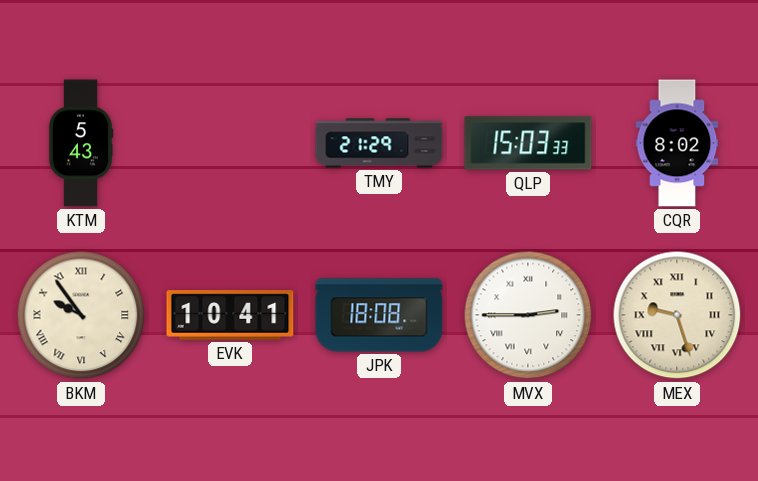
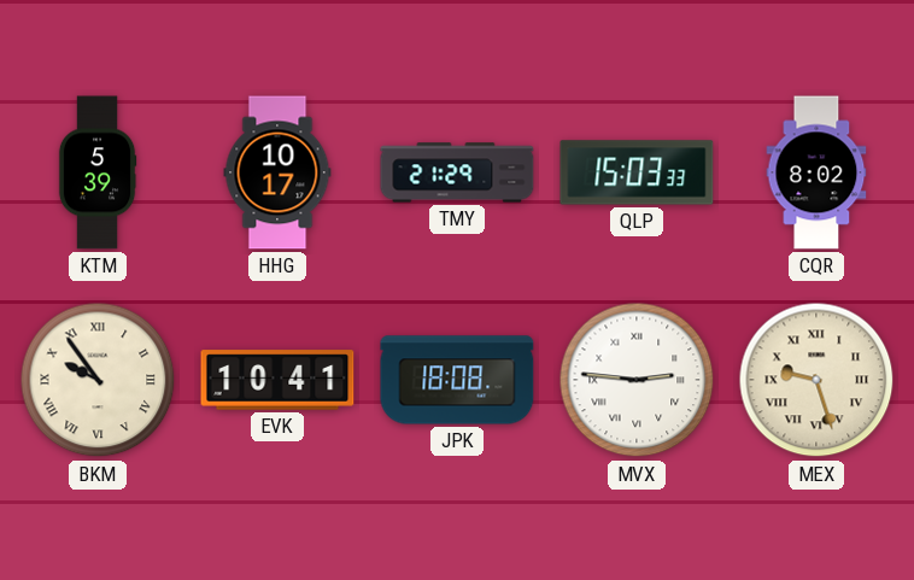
KTM: 5:43 -> 5:39 (98, 172)
HHG: none -> 10:17 (277, 172)
MVX: 2:45 -> 2:46 (637, 380)
